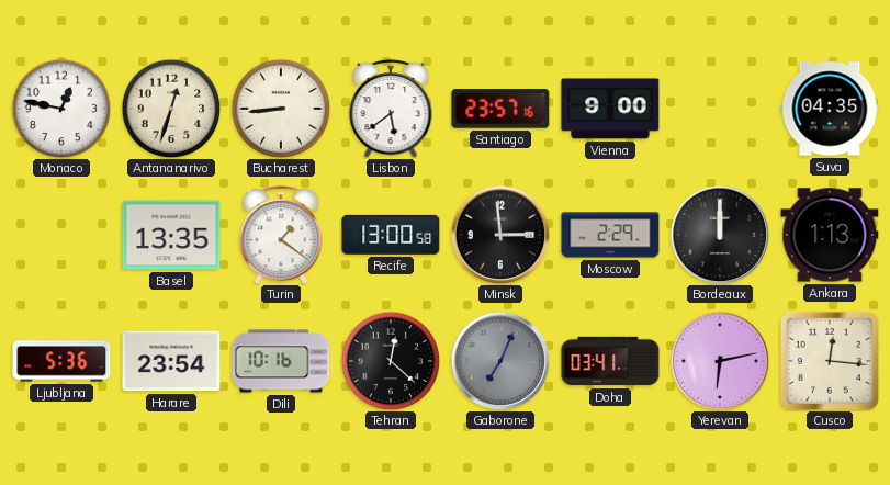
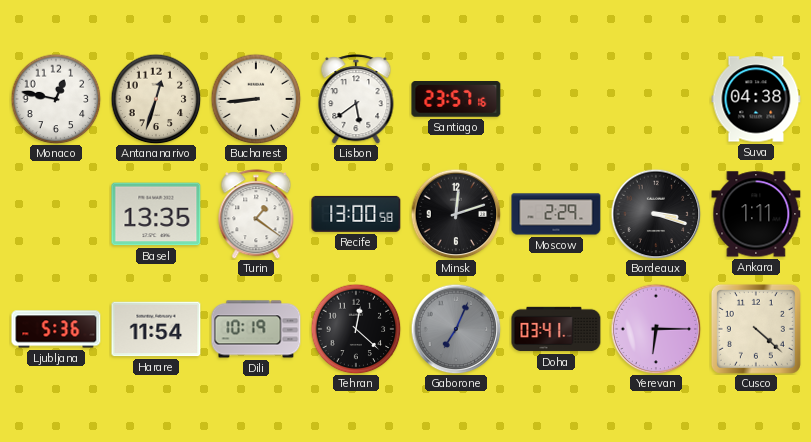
Vienna: 9:00 -> none (610, 109)
Suva: 04:35 -> 04:38 (756, 99)
Minsk: 2:59 -> 12:12 (456, 214)
Bordeaux: 12:00 -> 3:18 (656, 214)
Ankara: 1:13 -> 1:11 (756, 214)
Harare: 23:54 -> 11:54 (156, 329)
Dili: 10:16 -> 10:19 (256, 329)
Yerevan: 6:13 -> 6:15 (656, 329)
Cusco: 12:16 -> 4:22 (756, 329)
